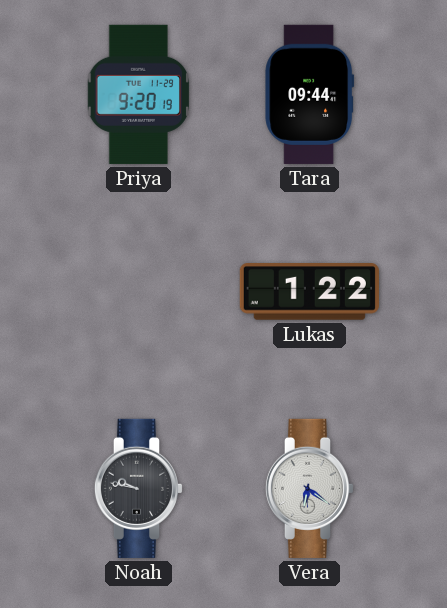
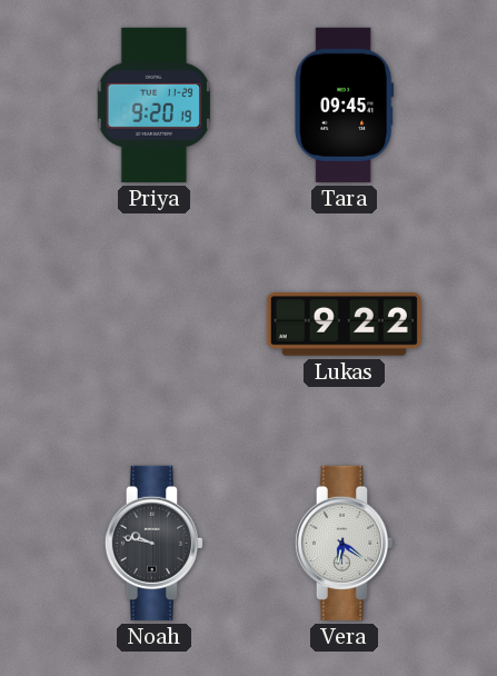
Tara: 09:44 -> 09:45 (345, 105)
Lukas: 1:22 -> 9:22 (344, 325)
